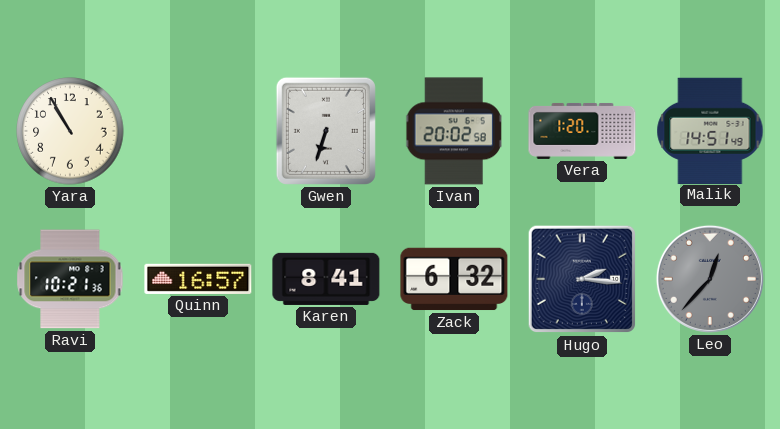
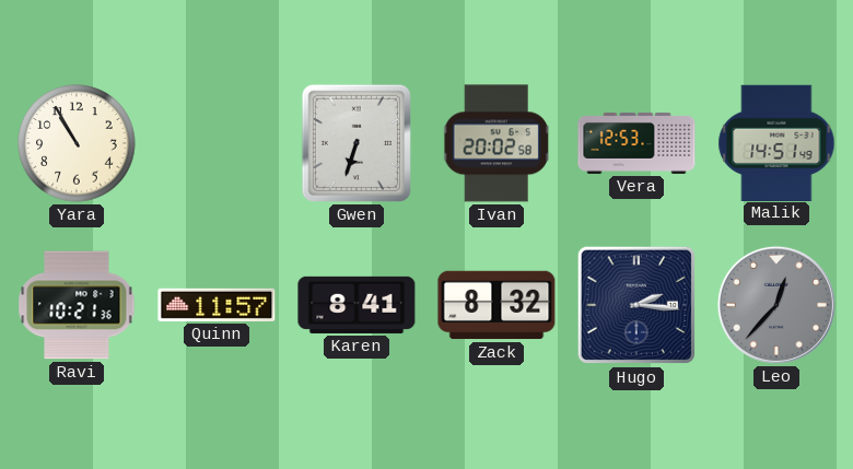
Vera: 1:20 -> 12:53 (636, 143)
Quinn: 16:57 -> 11:57 (217, 305)
Zack: 6:32 -> 8:32 (496, 305)
